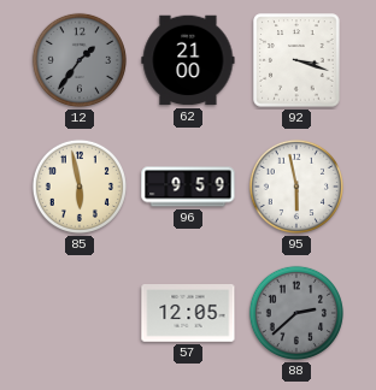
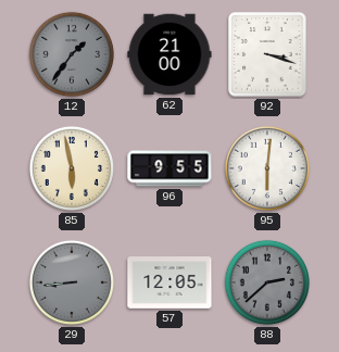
96: 9:59 -> 9:55 (169, 168)
95: 5:58 -> 6:01 (267, 168)
29: none -> 8:44 (72, 282)
